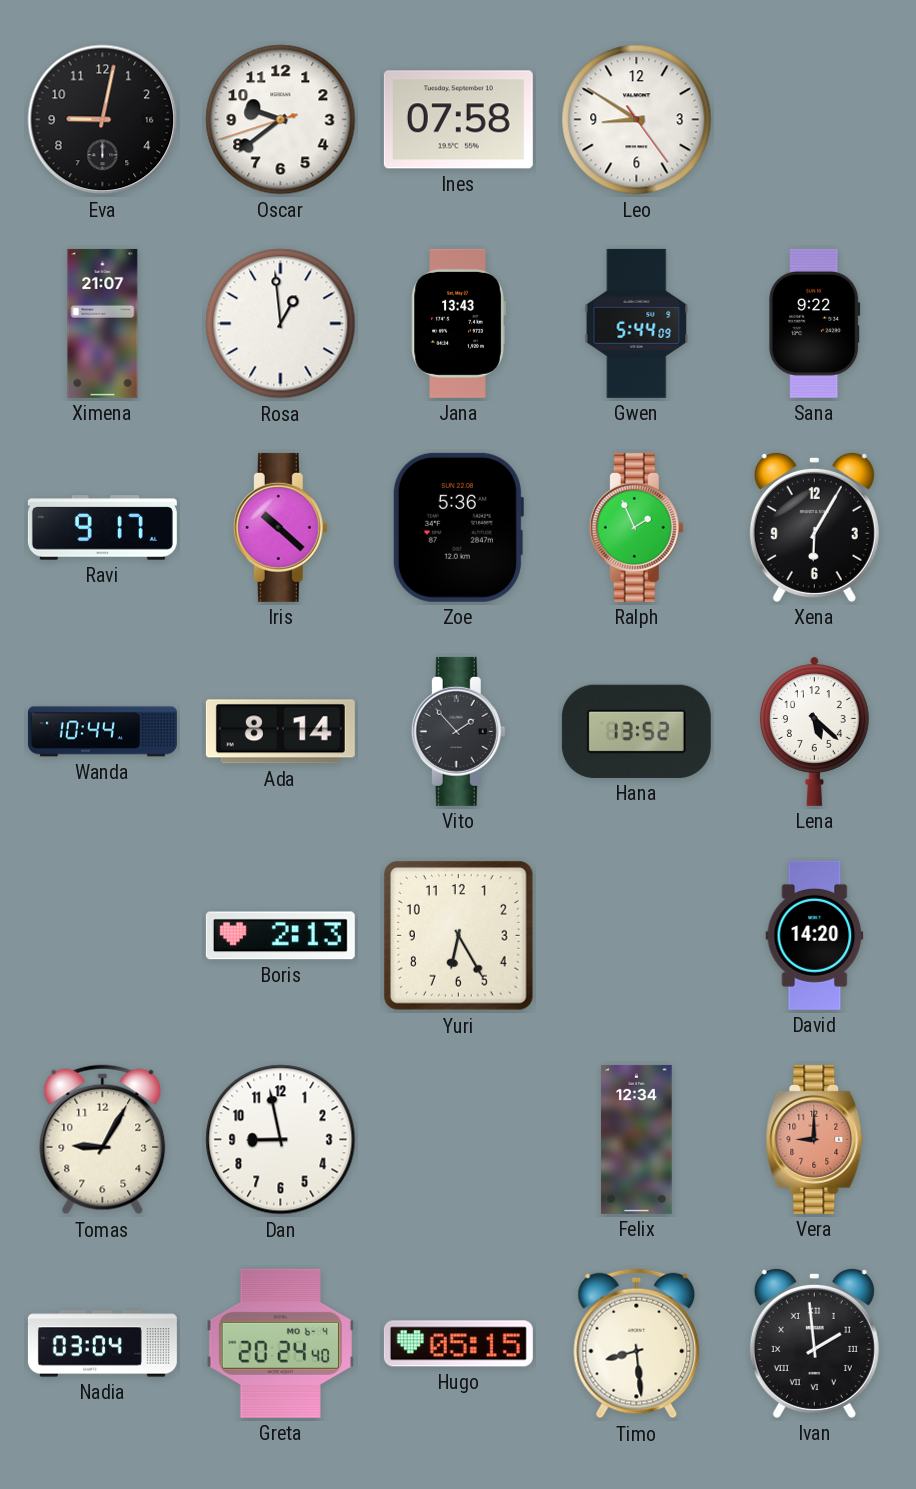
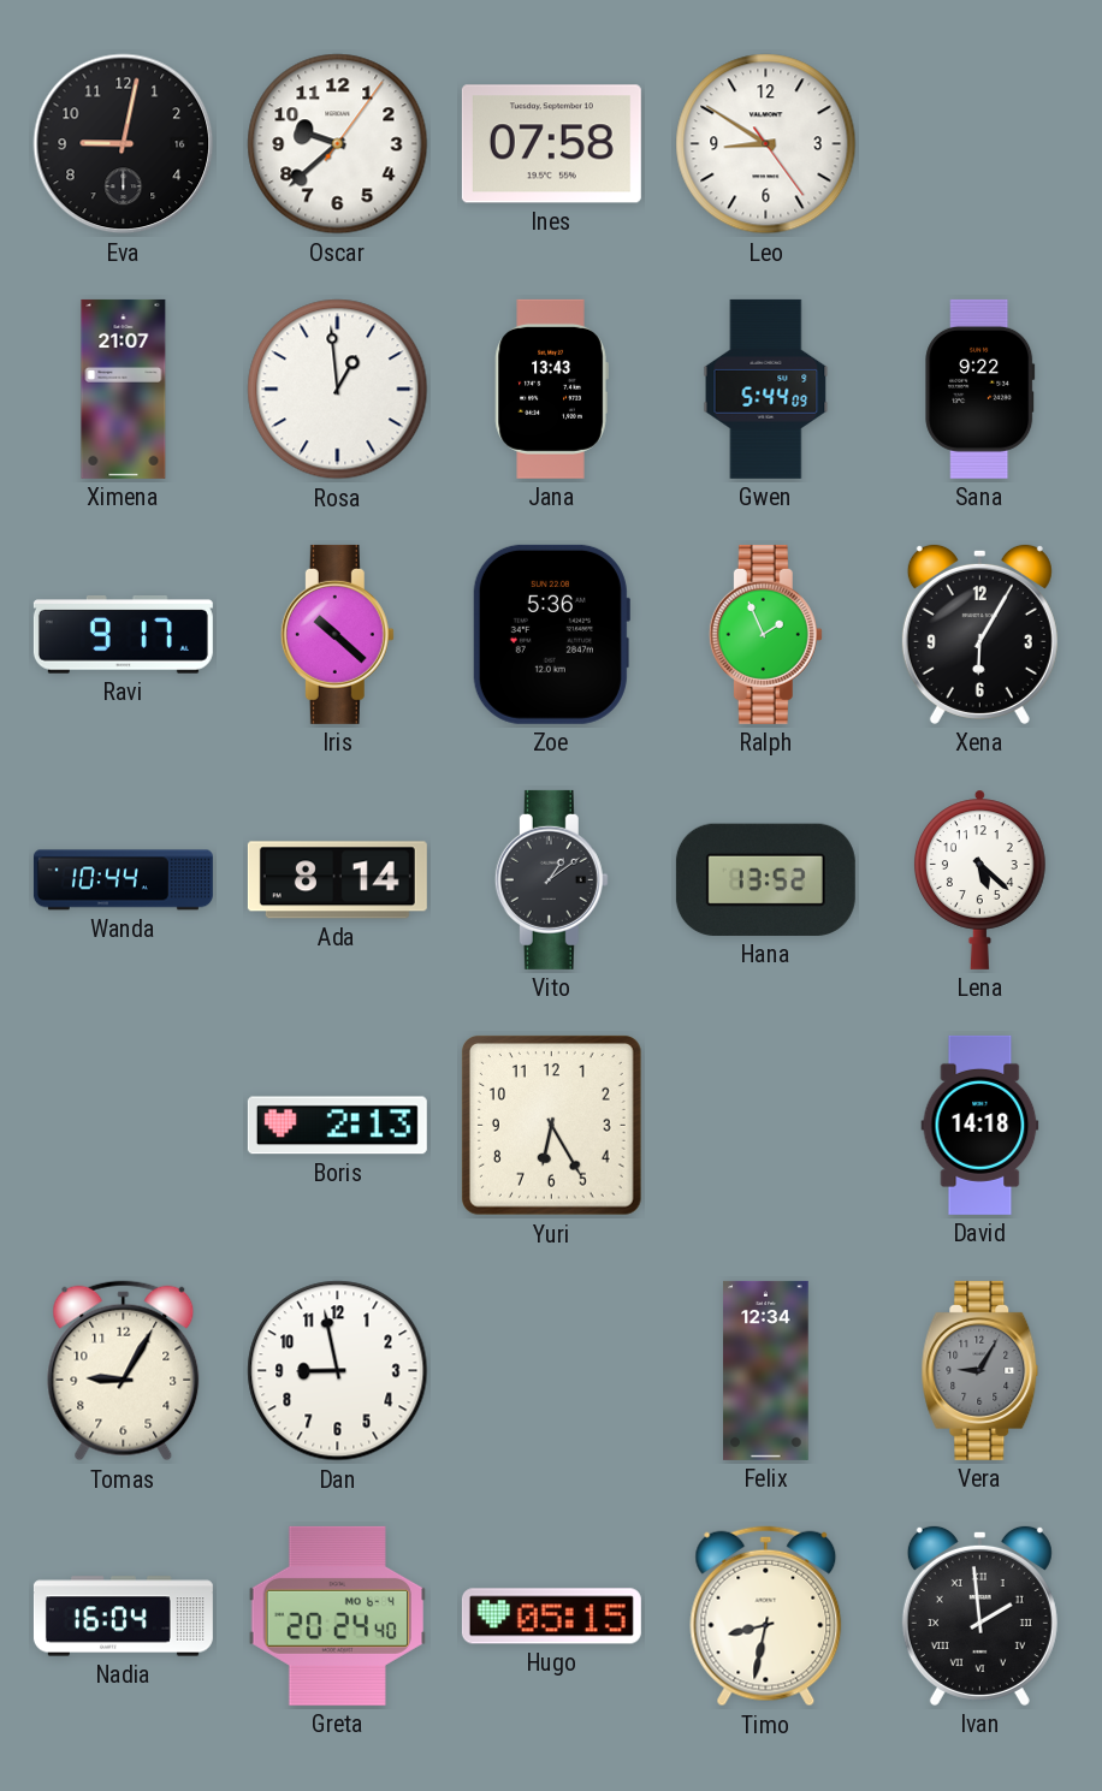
Oscar: 9:38:42 -> 9:38:06 (338, 144)
Vito: 1:53 -> 1:09 (551, 879)
David: 14:20 -> 14:18 (980, 1125)
Vera: 9:00 -> 9:05 (980, 1370)
Vera dial: salmon -> grey (980, 1370)
Nadia: 03:04 -> 16:04 (123, 1617)
Timo: 8:29 -> 8:32 (766, 1617)
